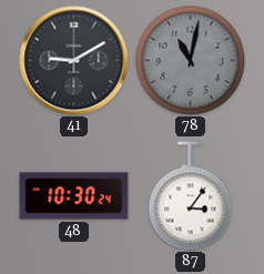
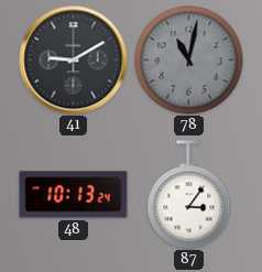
48: 10:30 -> 10:13 (74, 195)
